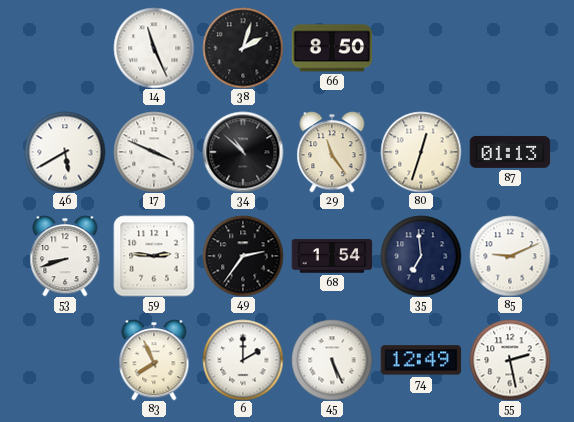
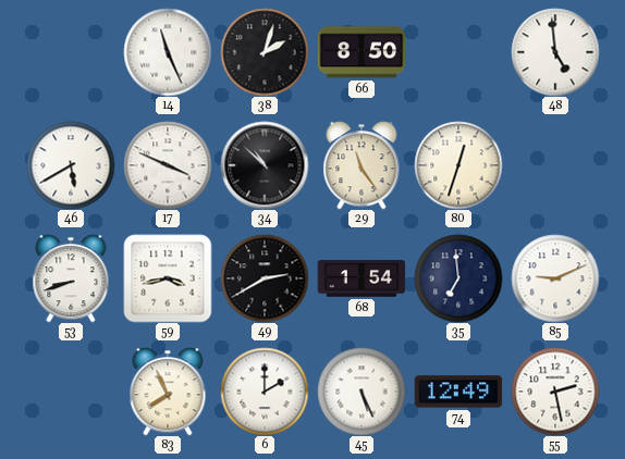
48: none -> 4:59 (555, 52)
87: 01:13 -> none (510, 152)
59: 2:46 -> 3:43 (168, 278)
49: 2:36 -> 2:40 (265, 278)
